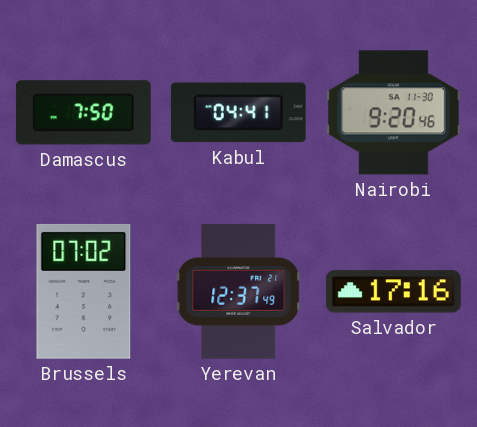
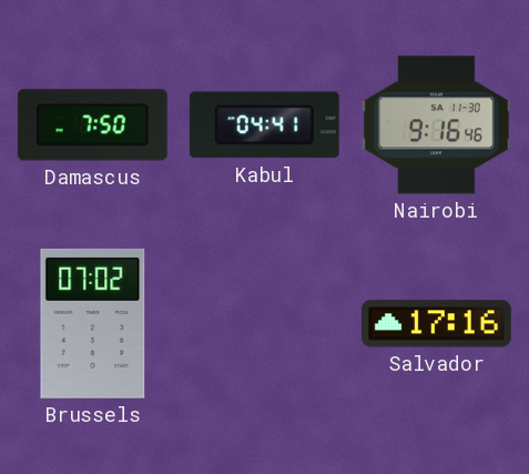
Nairobi: 9:20 -> 9:16 (436, 125)
Yerevan: 12:37 -> none (239, 291)
